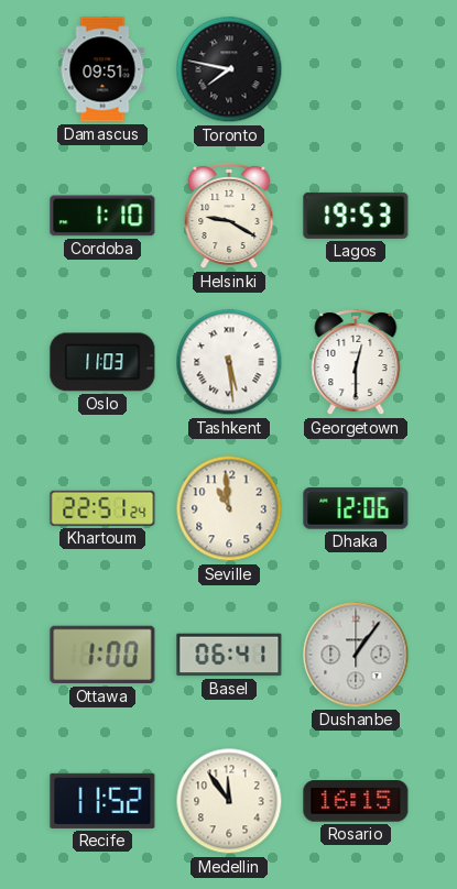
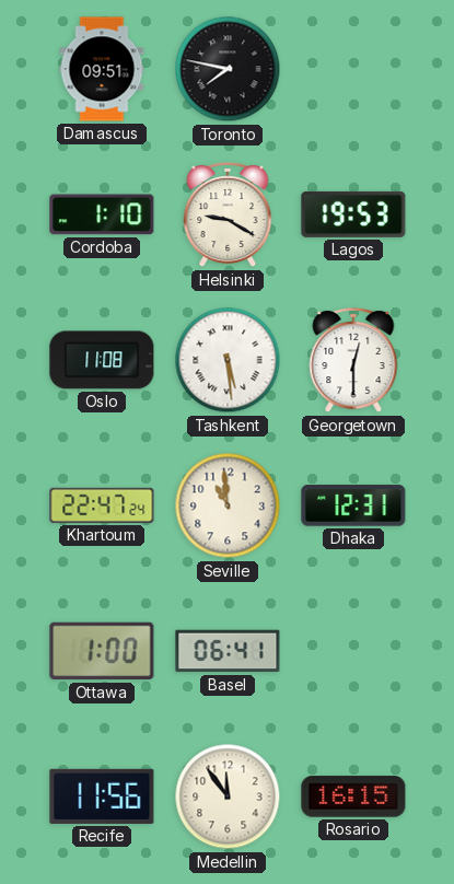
Oslo: 11:03 -> 11:08 (102, 360)
Khartoum: 22:51 -> 22:47 (102, 505)
Dhaka: 12:06 -> 12:31 (353, 505)
Dushanbe: 1:06 -> none (356, 655)
Recife: 11:52 -> 11:56 (102, 796)
